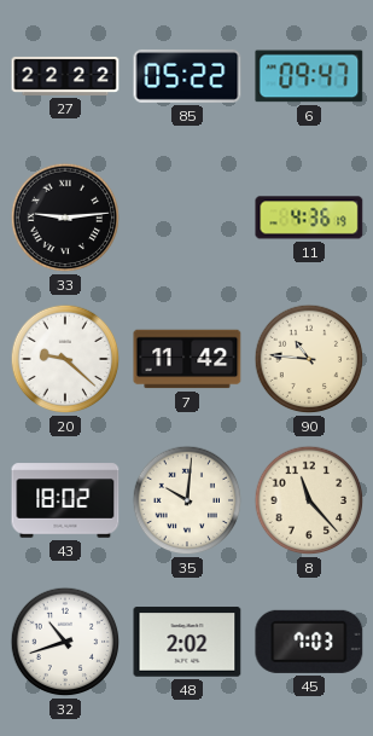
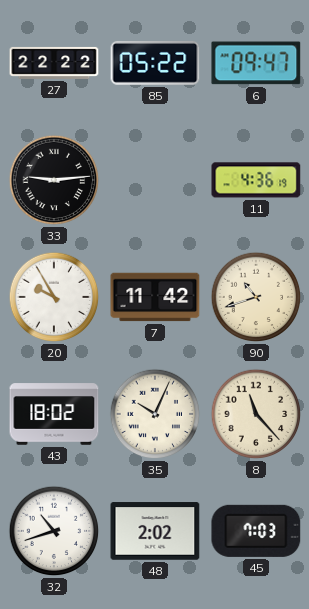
20: 9:22 -> 9:55 (54, 297)
90: 10:46 -> 10:42 (256, 297)
35: 10:01 -> 10:04 (155, 414)
